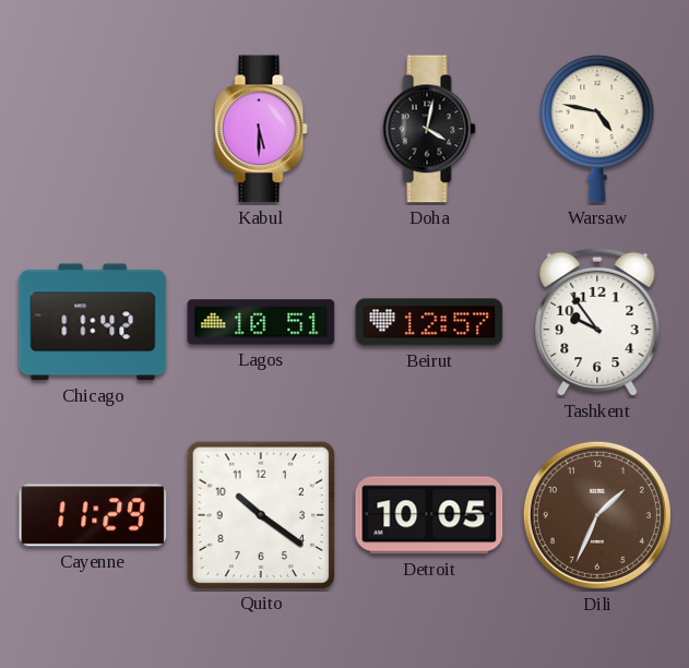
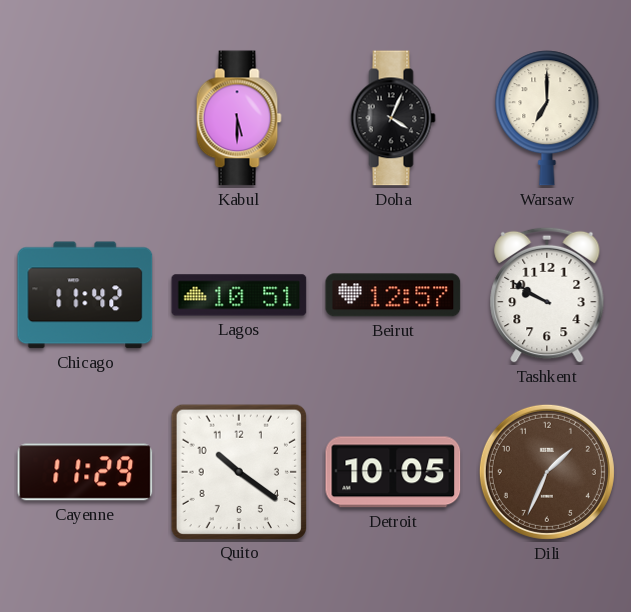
Doha: 4:02 -> 4:04 (393, 118)
Warsaw: 4:47 -> 7:00 (547, 118)
Tashkent: 9:54 -> 9:50 (547, 295)
